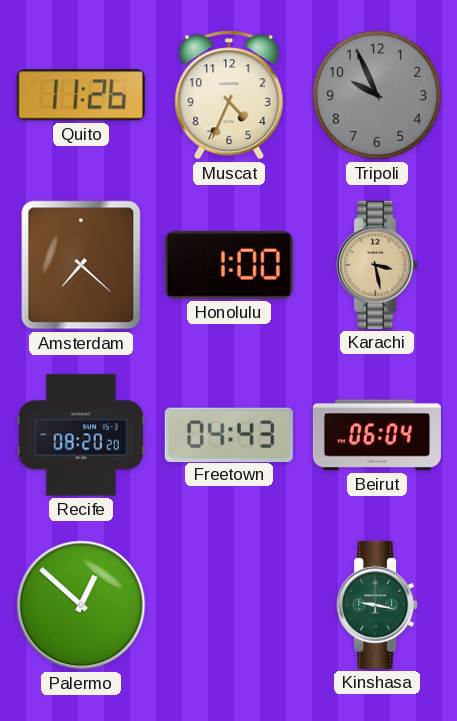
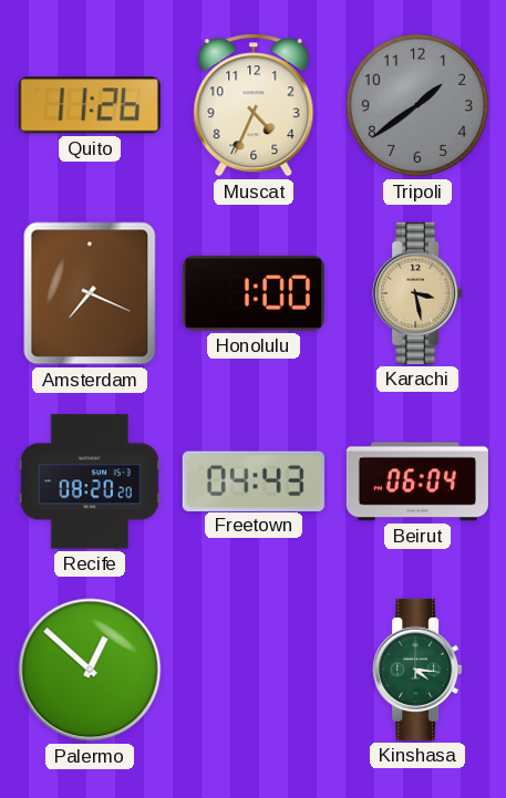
Tripoli: 9:56 -> 1:39 (417, 105)
Amsterdam: 7:22 -> 7:19 (90, 293)
Kinshasa: 9:17 -> 4:16 (417, 670)
